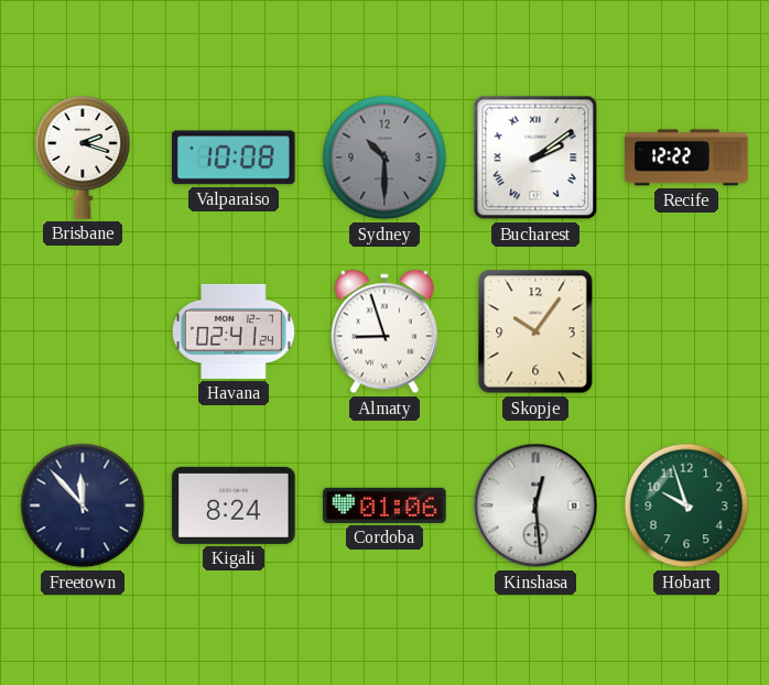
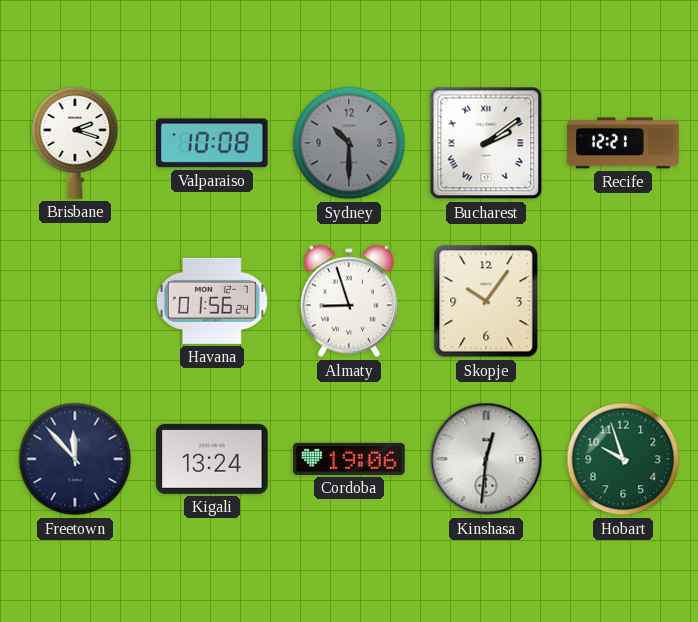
Recife: 12:22 -> 12:21 (623, 143)
Havana: 02:41 -> 01:56 (212, 301)
Kigali: 8:24 -> 13:24 (212, 459)
Cordoba: 01:06 -> 19:06 (349, 459)
Kinshasa: 12:29 -> 12:31 (486, 459)
